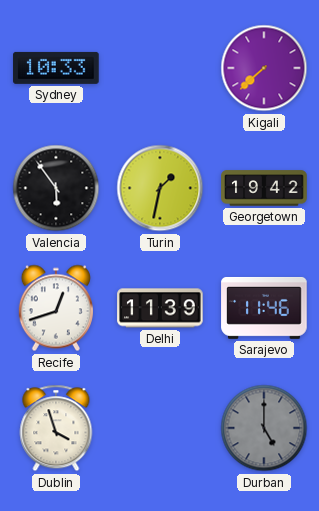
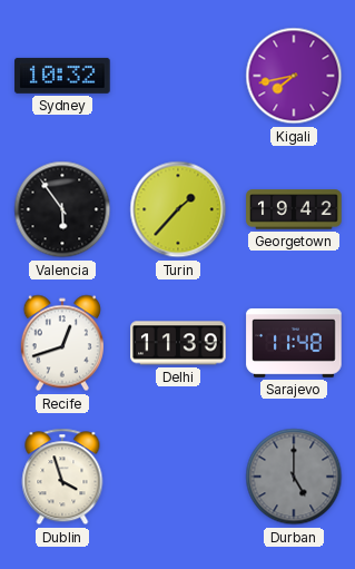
Sydney: 10:33 -> 10:32 (62, 76)
Kigali: 7:38 -> 7:43 (294, 76)
Turin: 1:32 -> 1:37 (178, 209)
Sarajevo: 11:46 -> 11:48 (294, 343)
